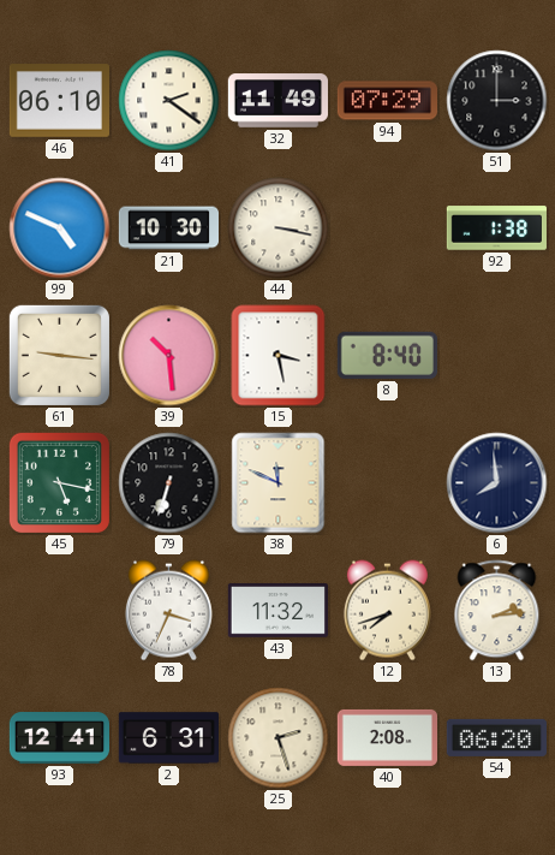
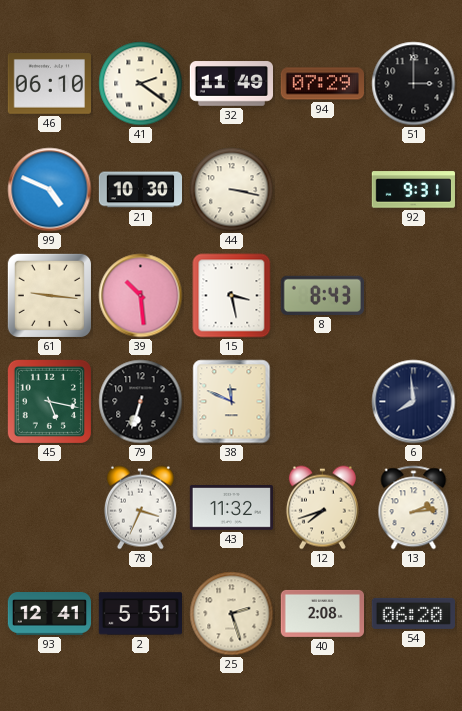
92: 1:38 -> 9:31 (413, 190)
8: 8:40 -> 8:43 (322, 295)
2: 6:31 -> 5:51 (140, 614)
